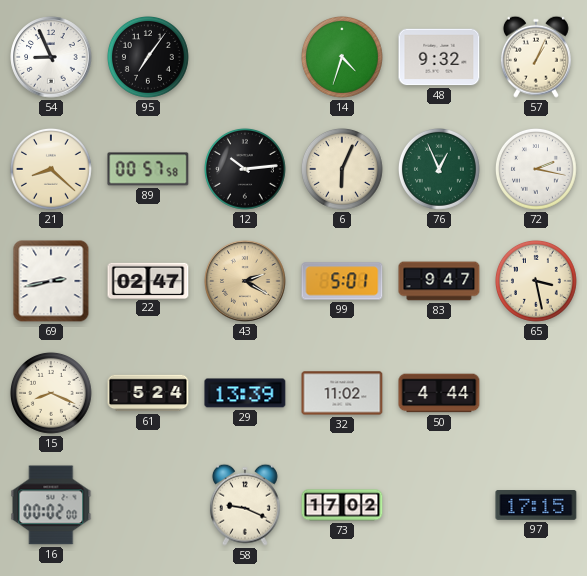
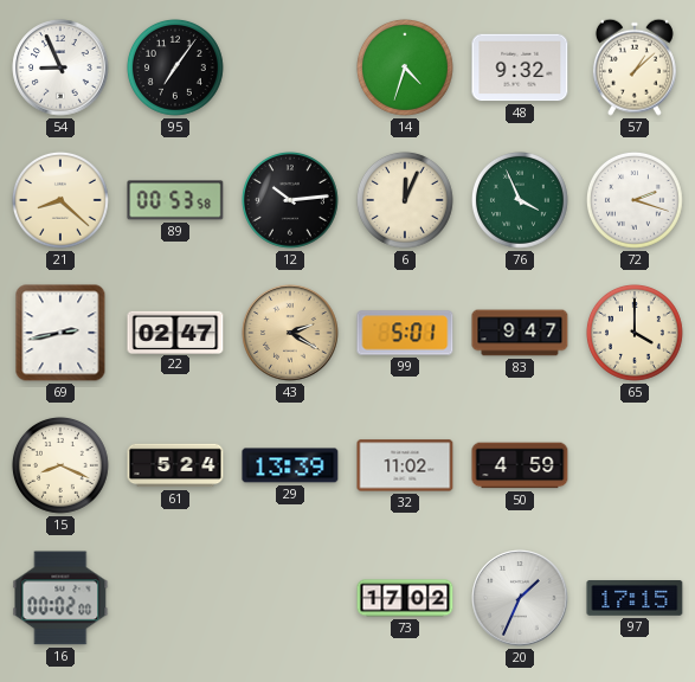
57: 1:04 -> 1:08 (635, 67)
89: 00:57 -> 00:53 (175, 200)
6: 6:04 -> 12:04 (405, 200)
76: 12:56 -> 3:56 (520, 200)
72: 2:17 -> 2:18 (635, 200)
65: 3:28 -> 4:00 (635, 333)
50: 4:44 -> 4:59 (520, 465)
58: 9:19 -> none (245, 505)
20: none -> 1:34 (520, 598)
